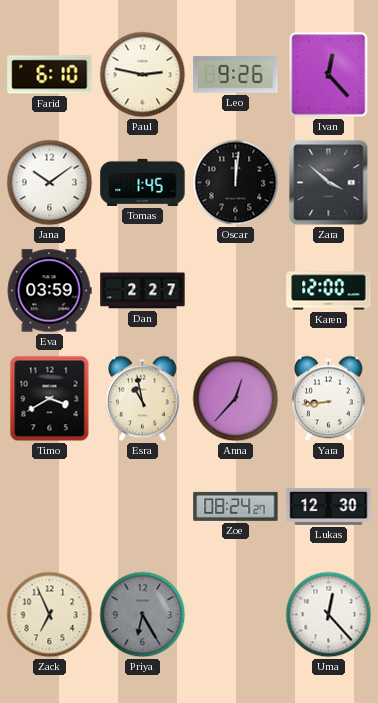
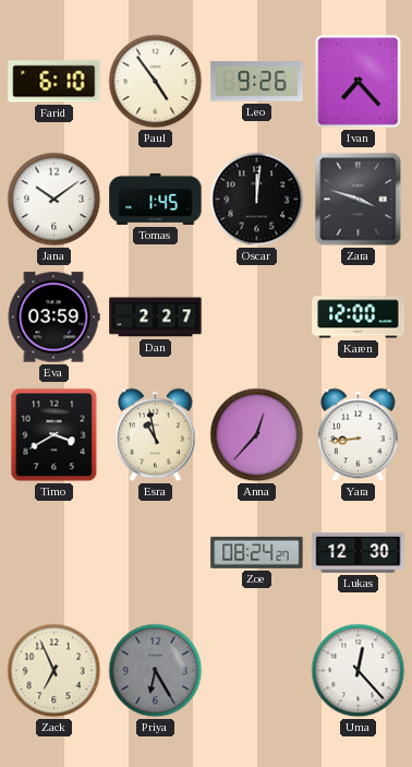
Paul: 2:47 -> 4:54 (156, 82)
Ivan: 12:23 -> 7:23 (359, 82)
Zara: 3:52 -> 3:48 (359, 200)
